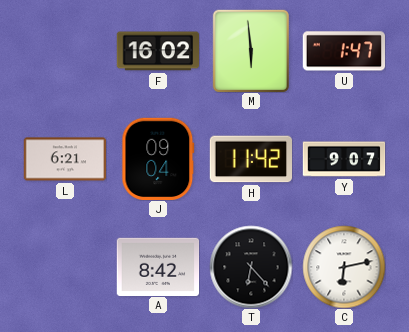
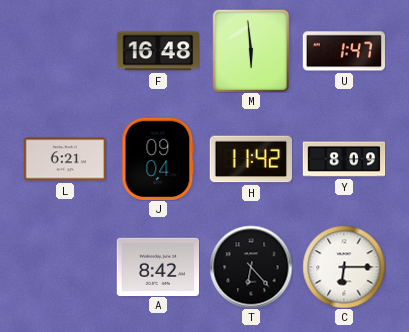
F: 16:02 -> 16:48 (157, 51)
Y: 9:07 -> 8:09 (344, 159)
C: 6:13 -> 6:15 (344, 267)
